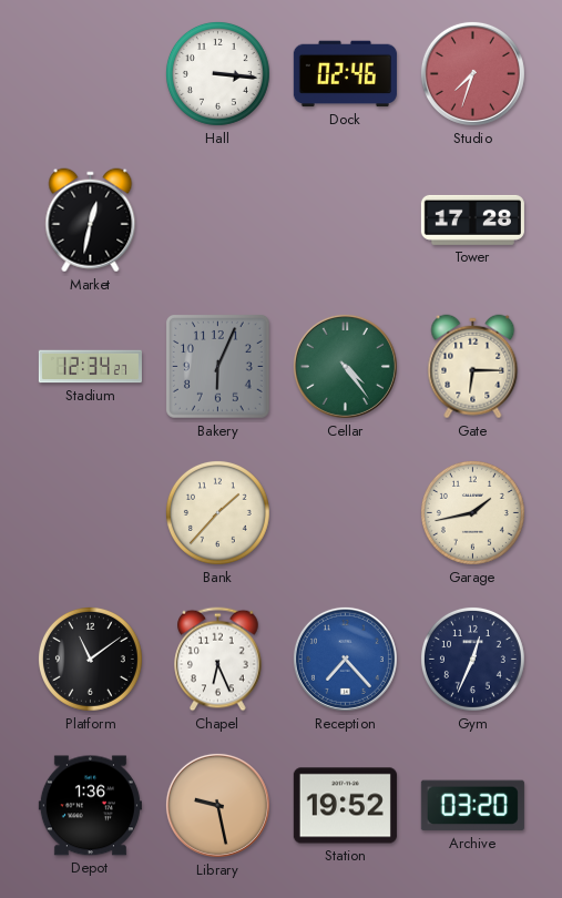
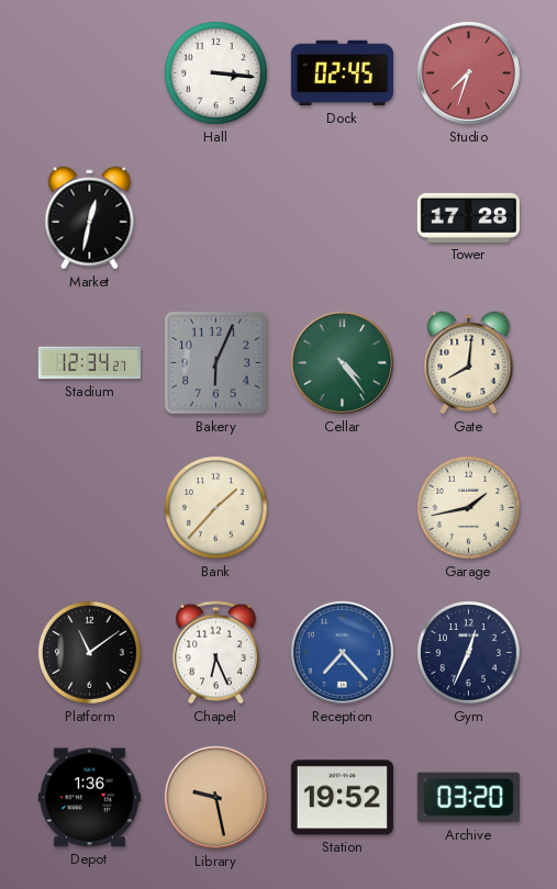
Dock: 02:46 -> 02:45 (342, 74)
Gate: 6:15 -> 8:01 (469, 363)
